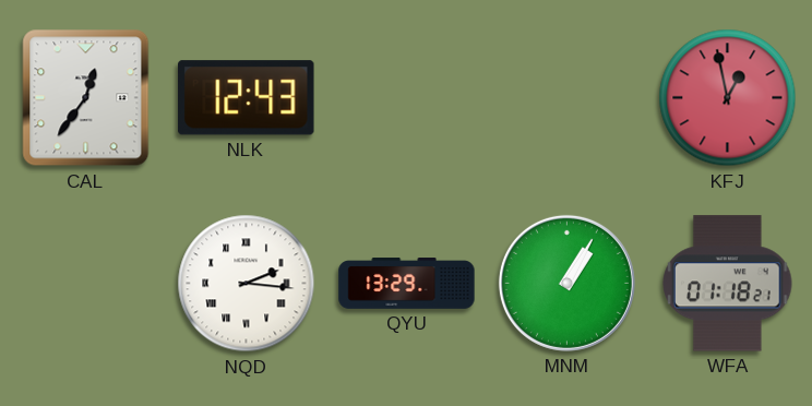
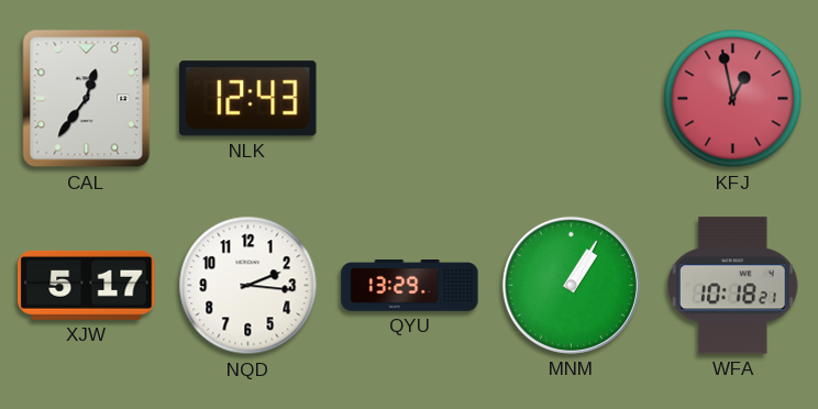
XJW: none -> 5:17 (87, 285)
NQD numerals: Roman -> Arabic (248, 286)
WFA: 01:18 -> 10:18 (733, 286)
